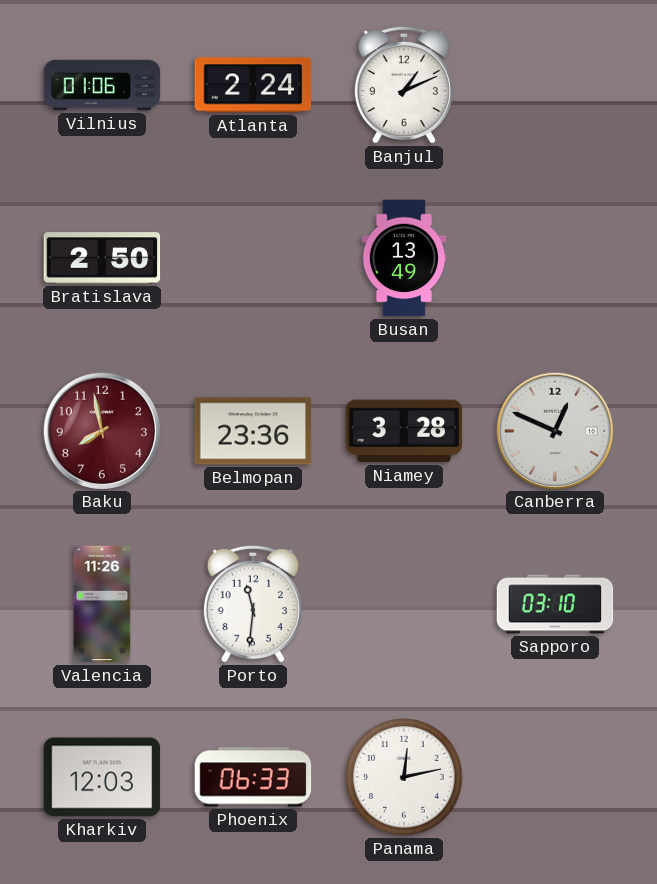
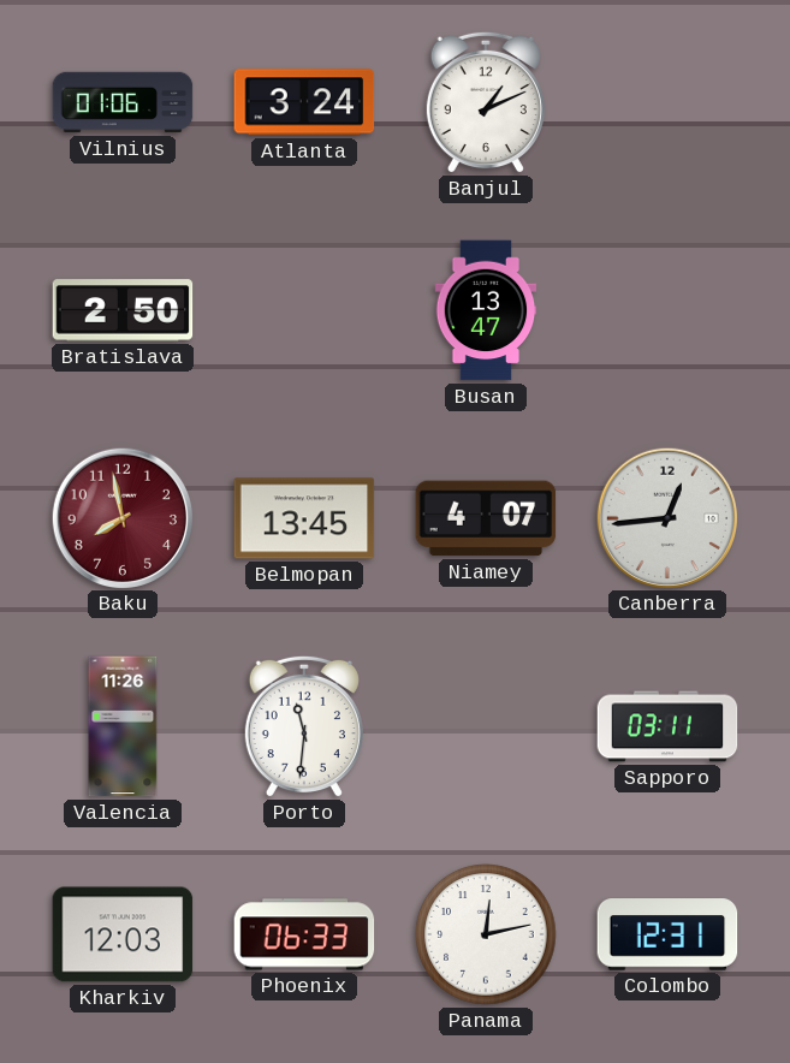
Atlanta: 2:24 -> 3:24 (304, 102)
Busan: 13:49 -> 13:47 (486, 310)
Belmopan: 23:36 -> 13:45 (304, 518)
Niamey: 3:28 -> 4:07 (486, 518)
Canberra: 12:49 -> 12:44 (666, 517)
Sapporo: 03:10 -> 03:11 (667, 726)
Colombo: none -> 12:31 (667, 934)
